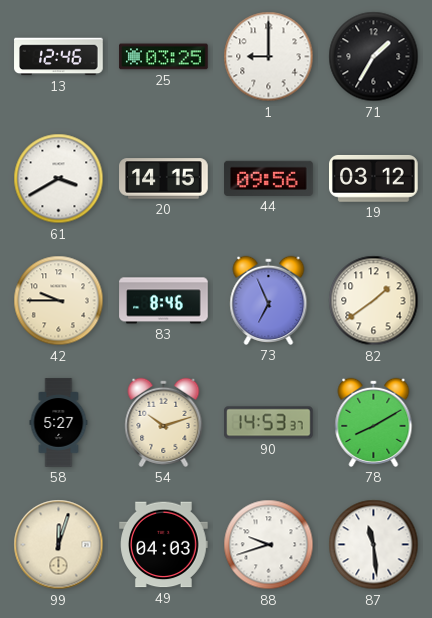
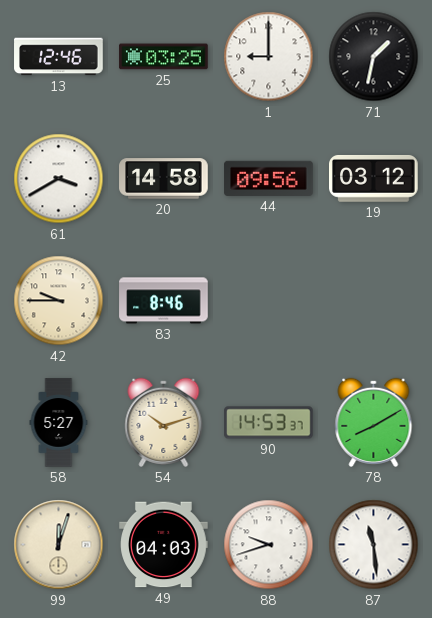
71: 1:35 -> 1:32 (374, 57)
20: 14:15 -> 14:58 (164, 179)
73: 6:56 -> none (269, 300)
82: 1:39 -> none (374, 301)
